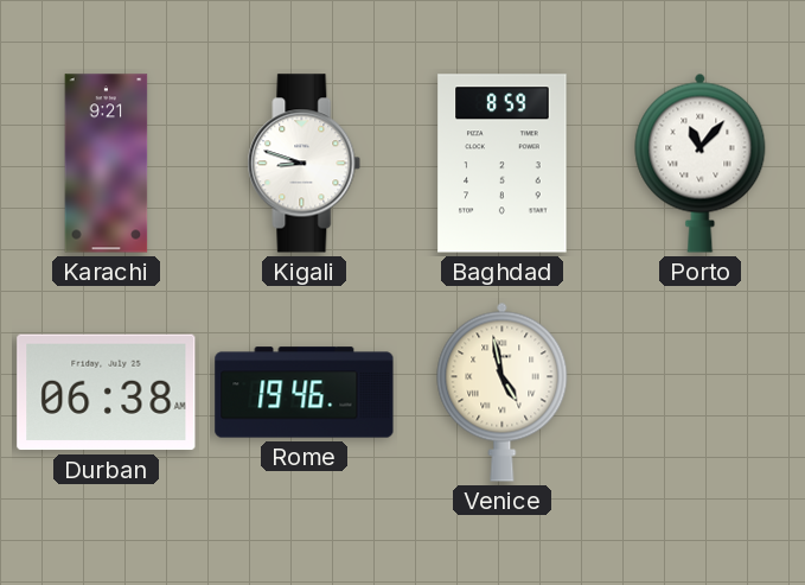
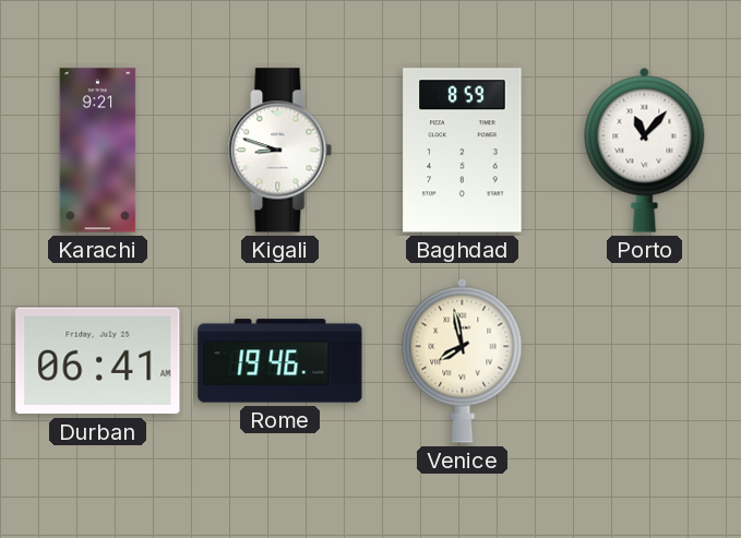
Durban: 06:38 -> 06:41 (98, 361)
Venice: 4:58 -> 7:58 (463, 360)
